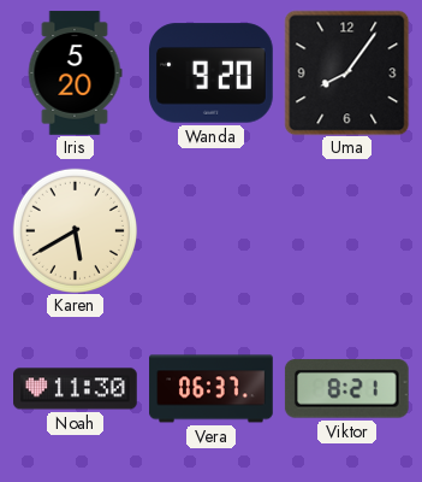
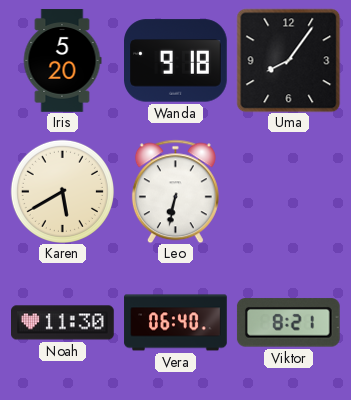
Wanda: 9:20 -> 9:18 (176, 61)
Leo: none -> 6:32 (175, 191)
Vera: 06:37 -> 06:40 (176, 323)
